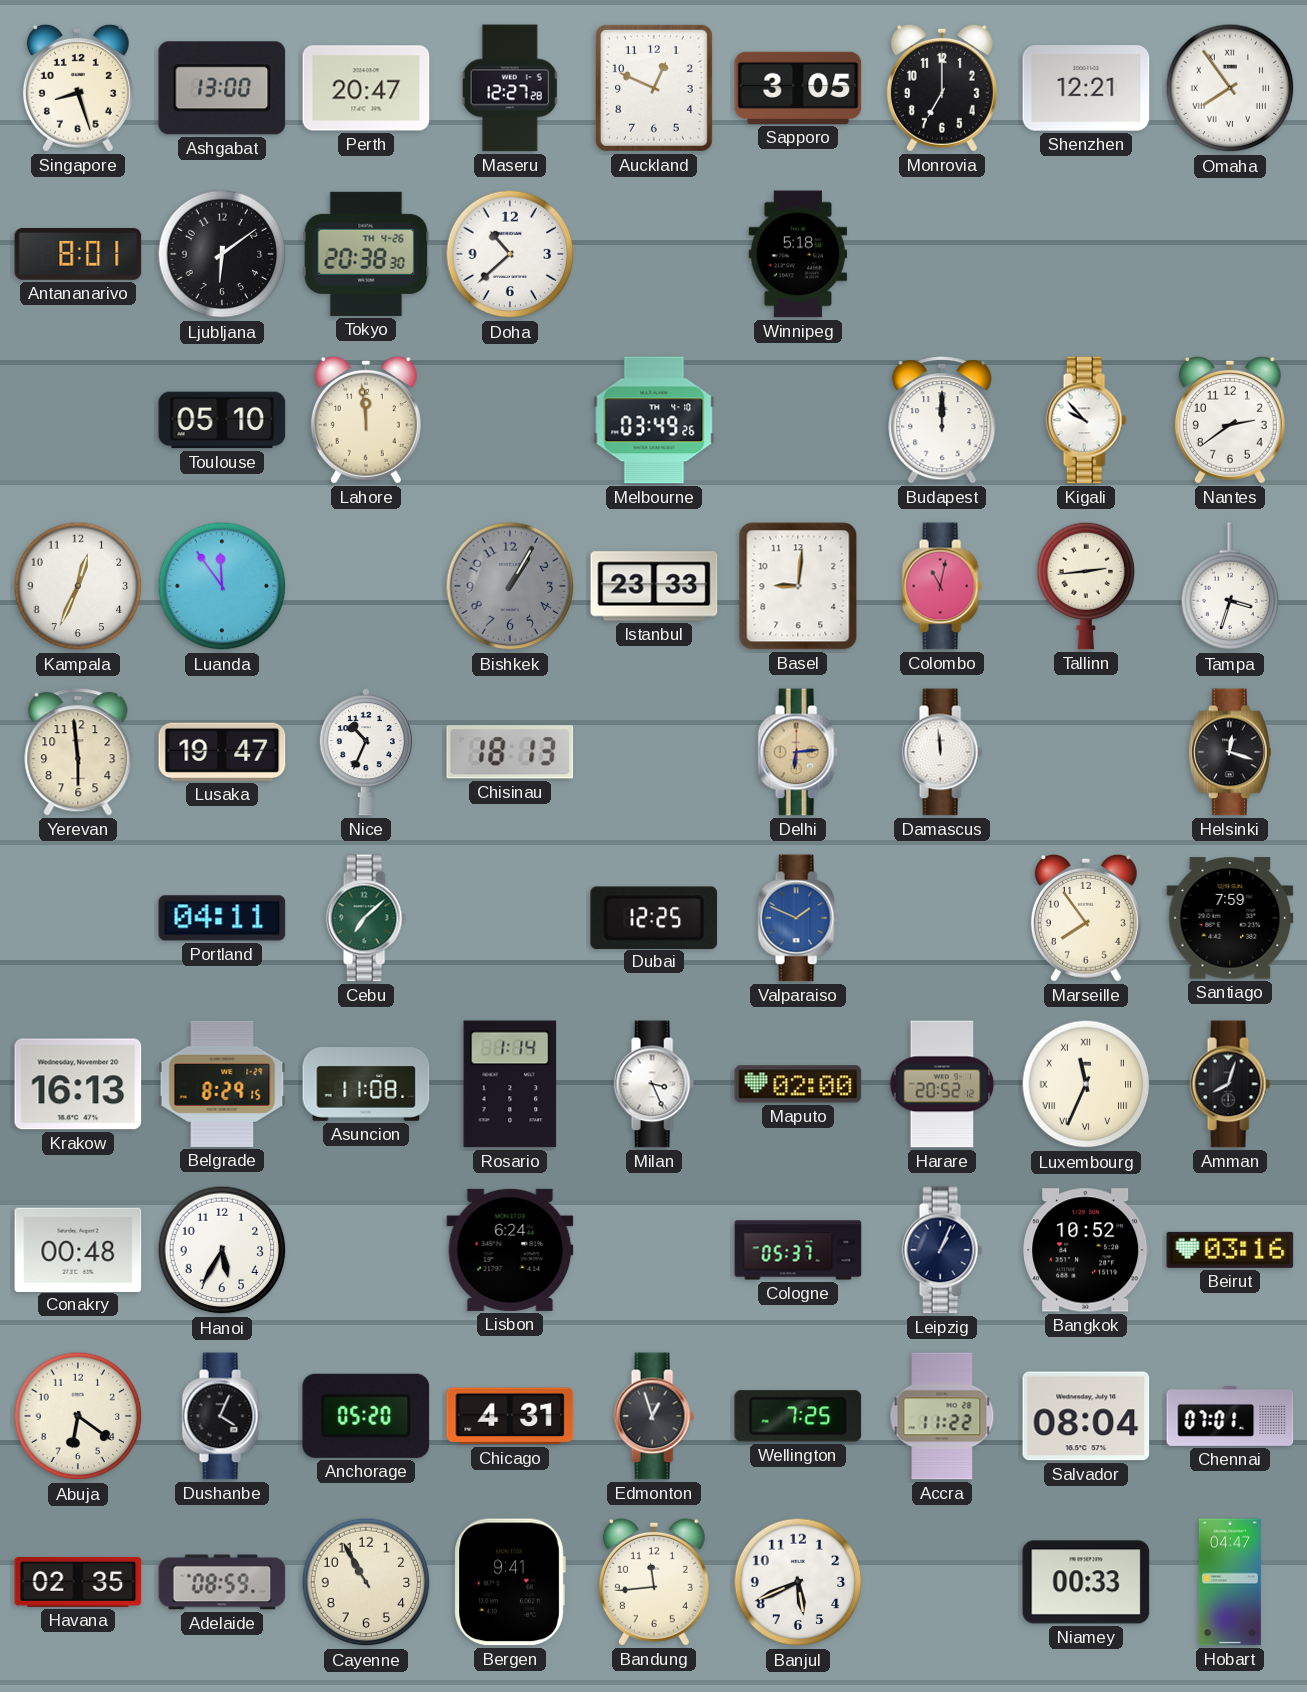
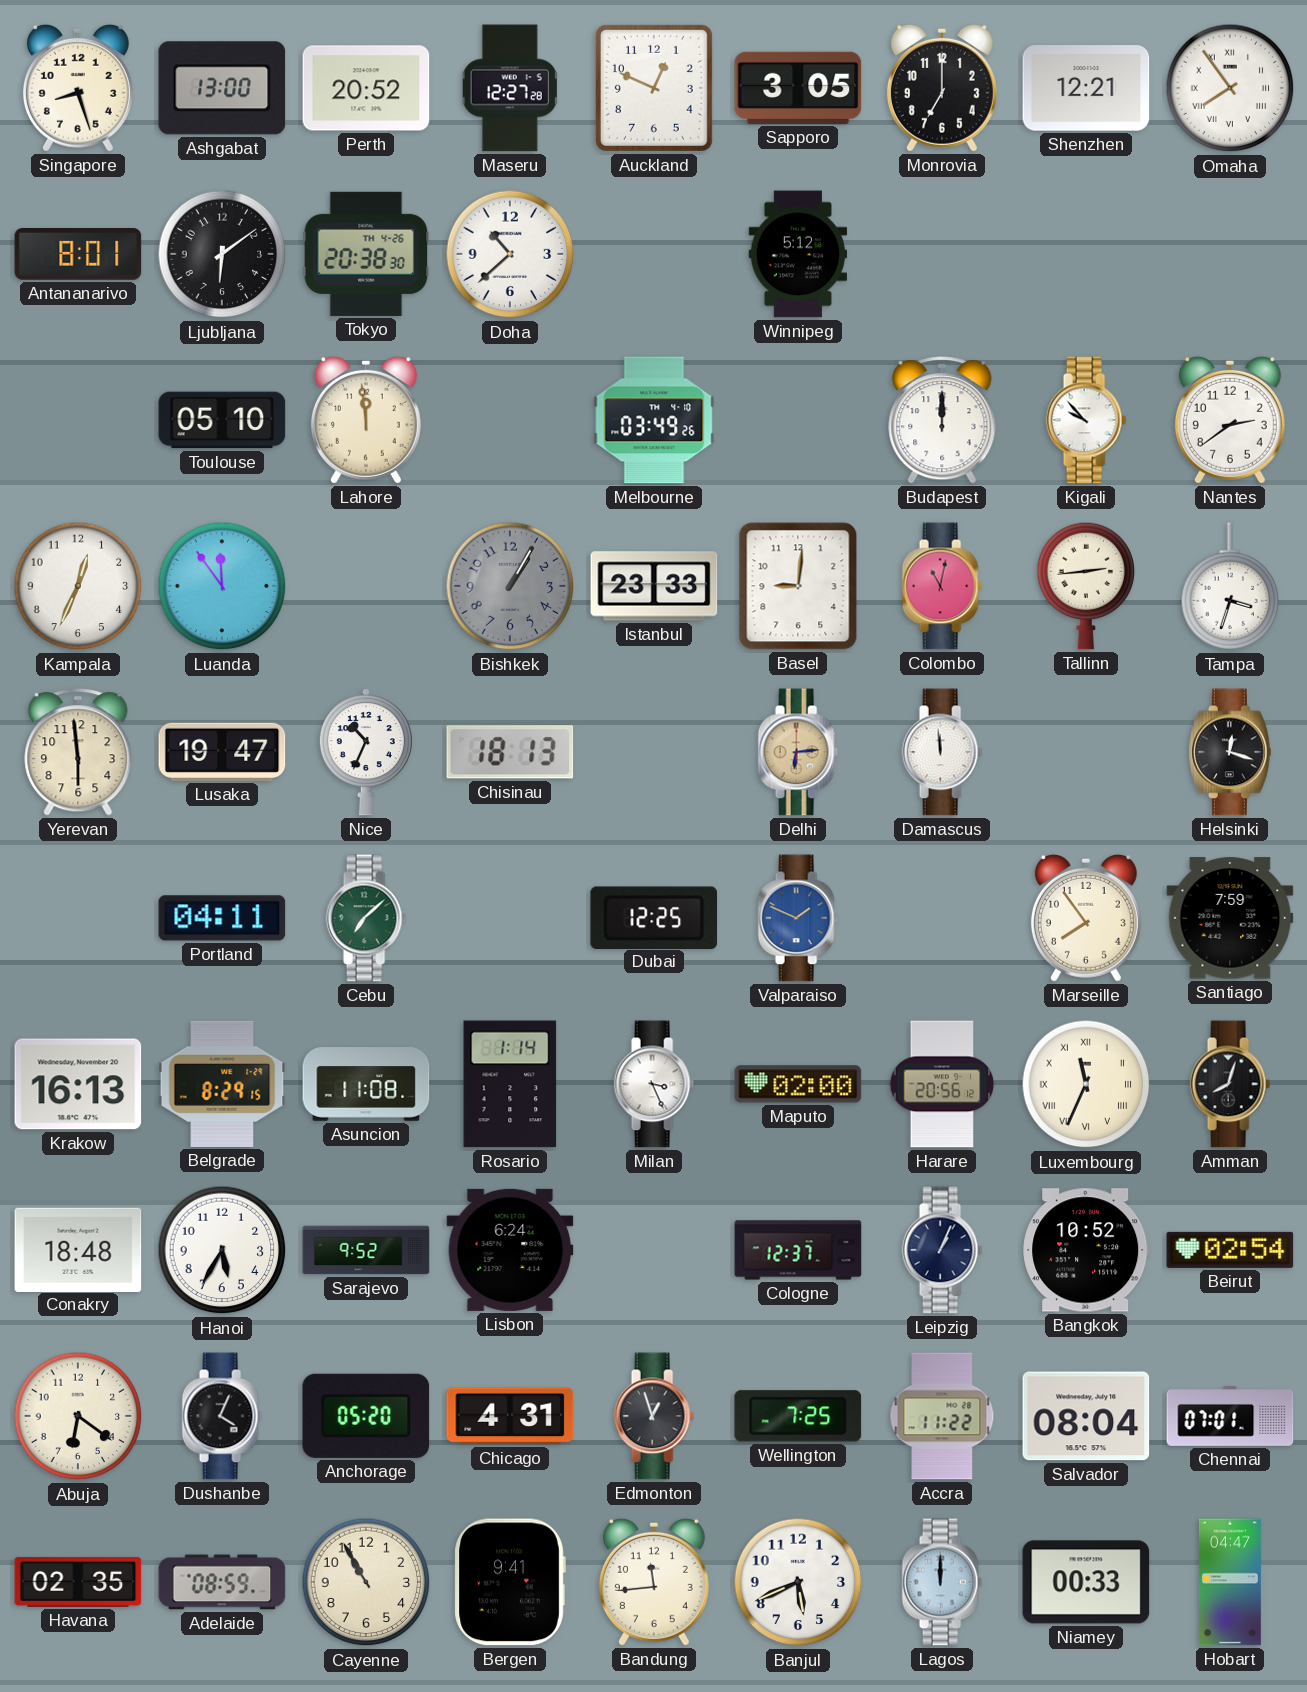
Perth: 20:47 -> 20:52 (366, 88)
Winnipeg: 5:18 -> 5:12 (798, 254)
Harare: 20:52 -> 20:56 (942, 1084)
Conakry: 00:48 -> 18:48 (78, 1249)
Sarajevo: none -> 9:52 (366, 1250)
Cologne: 05:37 -> 12:37 (798, 1250)
Beirut: 03:16 -> 02:54 (1230, 1250)
Lagos: none -> 12:00 (942, 1582)
